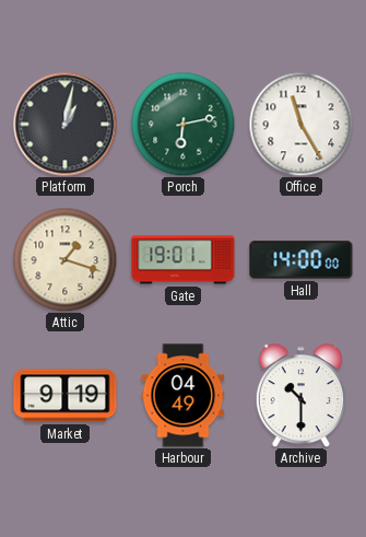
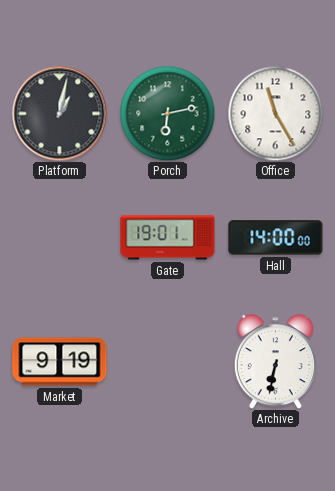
Attic: 1:18 -> none (64, 259)
Harbour: 04:49 -> none (184, 396)
Archive: 10:30 -> 6:32 (275, 362)
